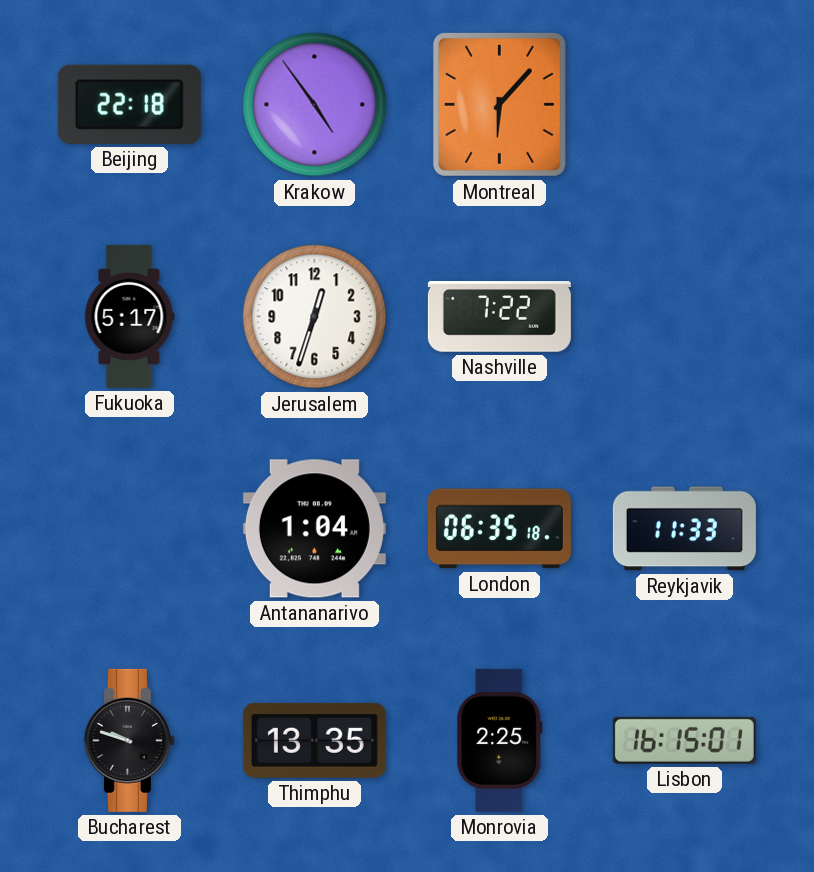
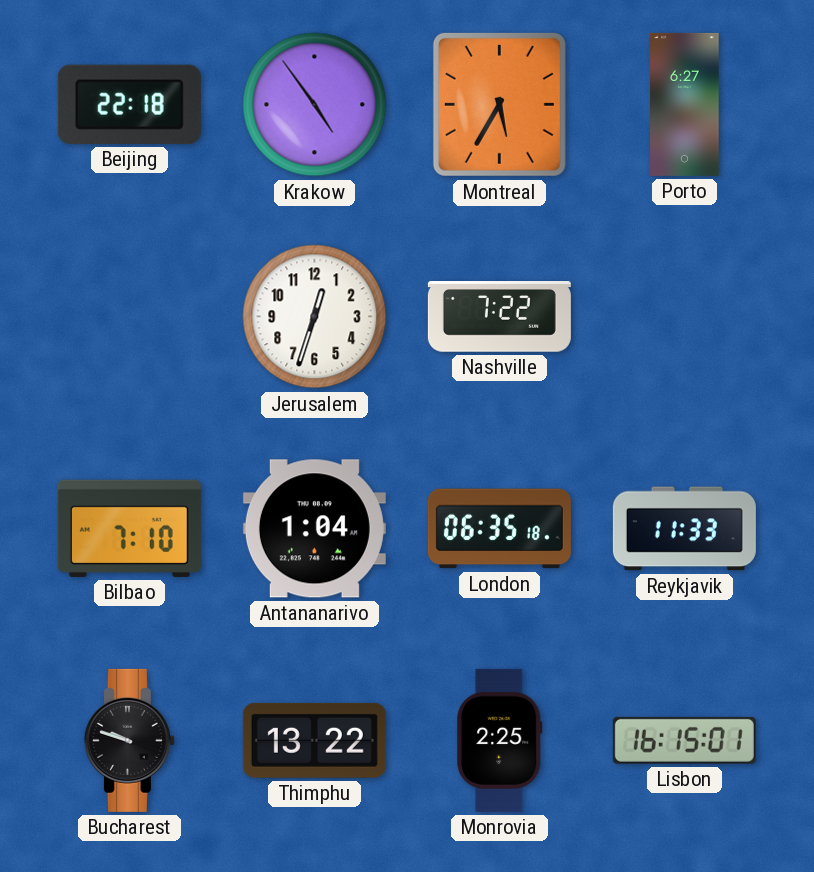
Montreal: 6:07 -> 5:35 (499, 104)
Porto: none -> 6:27 (685, 104)
Fukuoka: 5:17 -> none (130, 316)
Bilbao: none -> 7:10 (129, 528)
Thimphu: 13:35 -> 13:22 (314, 740)
